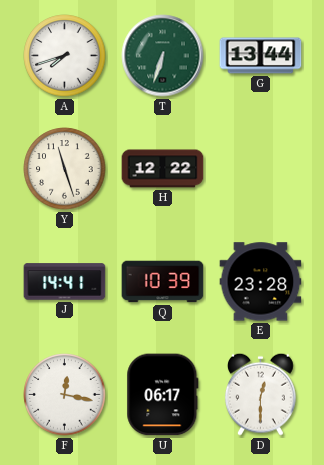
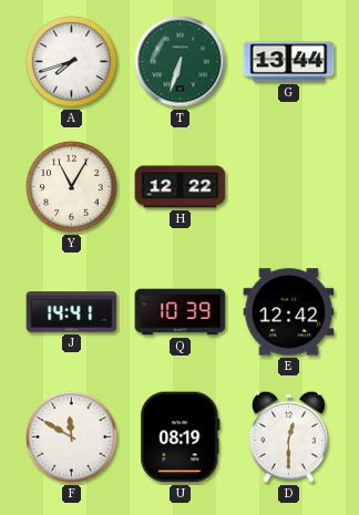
Y: 11:27 -> 11:05 (72, 187)
E: 23:28 -> 12:42 (289, 312)
F: 12:17 -> 11:50 (72, 437)
U: 06:17 -> 08:19 (181, 437)
